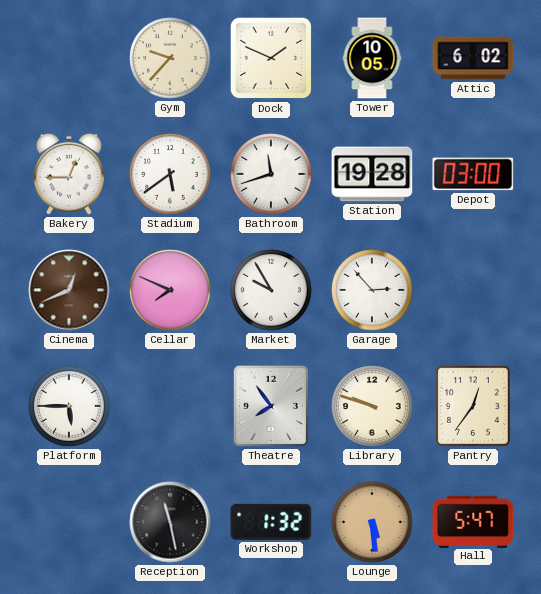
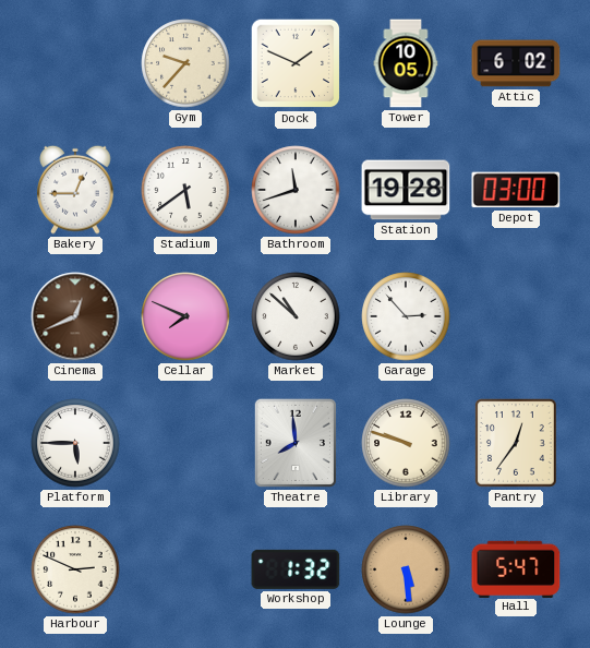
Market: 9:55 -> 10:52 (296, 316)
Theatre: 7:54 -> 7:59 (296, 443)
Harbour: none -> 2:49 (75, 569)
Reception: 11:28 -> none (170, 522)
